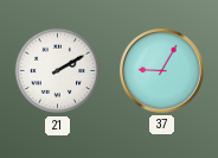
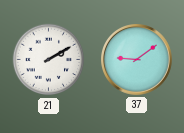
37: 9:05 -> 9:09 (137, 60)
